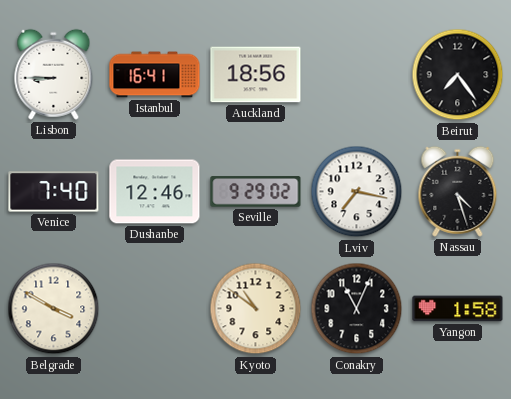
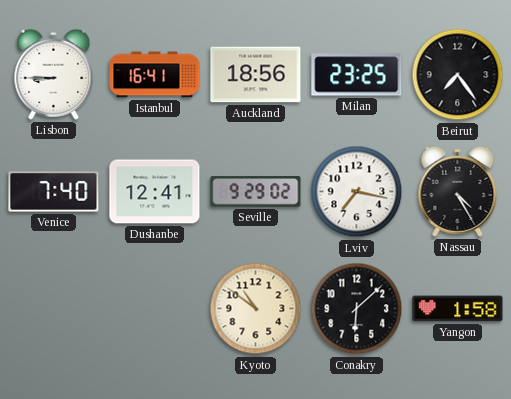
Milan: none -> 23:25 (357, 75)
Dushanbe: 12:46 -> 12:41 (155, 192)
Nassau: 4:27 -> 4:25 (458, 191)
Belgrade: 3:50 -> none (54, 309)
Conakry: 11:04 -> 6:08 (357, 309)
